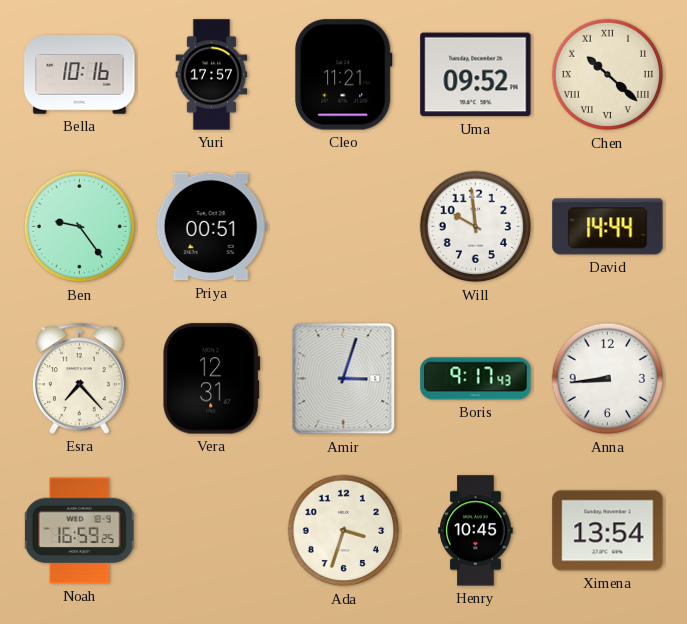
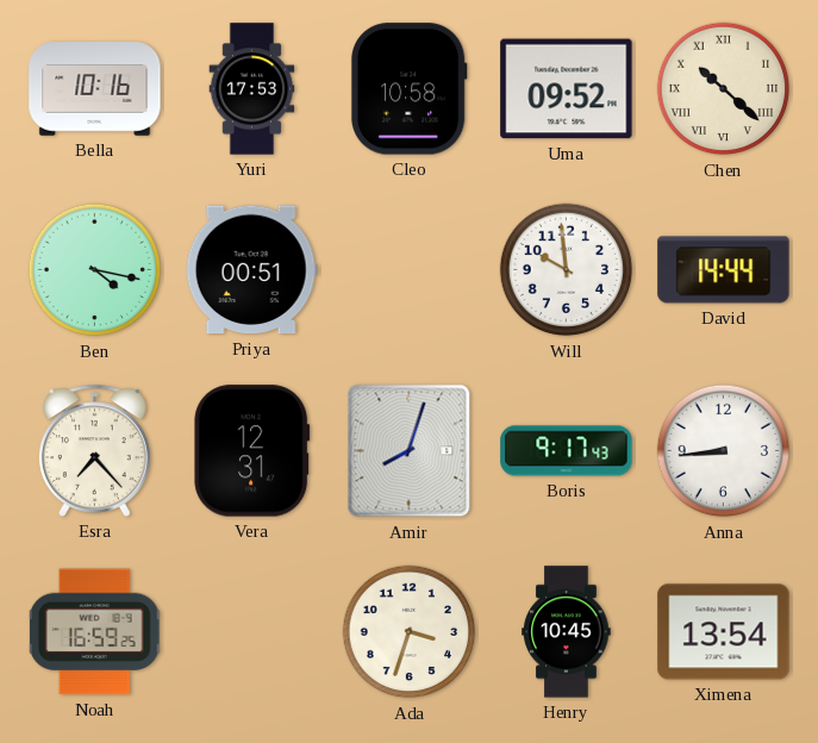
Yuri: 17:57 -> 17:53 (252, 89)
Cleo: 11:21 -> 10:58 (408, 89)
Ben: 9:24 -> 4:17 (95, 270)
Amir: 3:03 -> 8:03 (410, 451)
